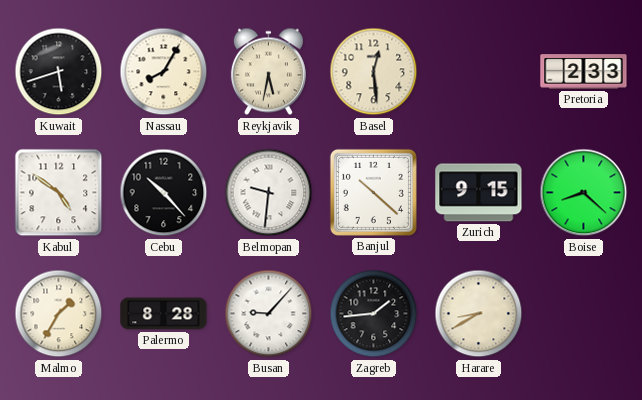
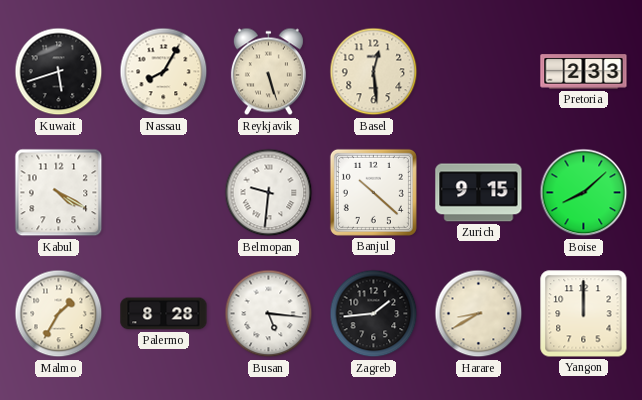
Reykjavik: 5:32 -> 5:27 (268, 72)
Kabul: 4:51 -> 4:20 (59, 193)
Cebu: 10:23 -> none (164, 193)
Boise: 8:22 -> 8:08 (584, 193)
Busan: 9:07 -> 5:16 (269, 314)
Yangon: none -> 12:00 (584, 314)
